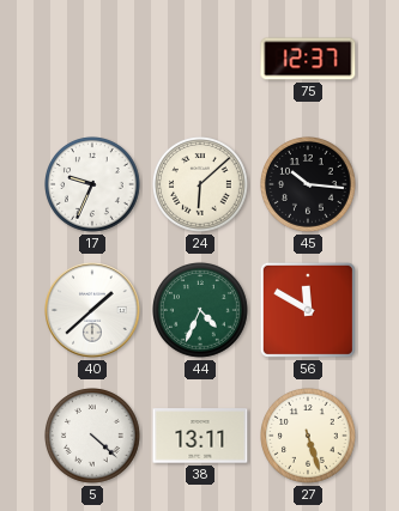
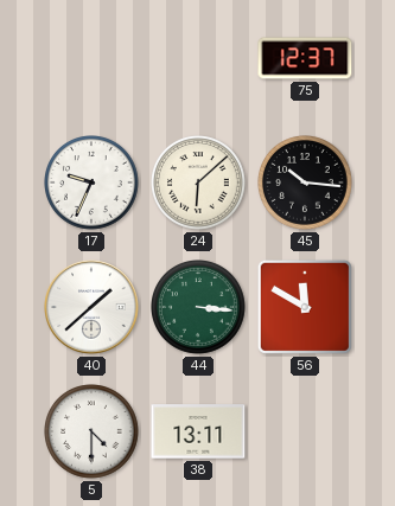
44: 4:34 -> 3:16 (199, 308)
5: 4:22 -> 4:30 (93, 433)
27: 5:27 -> none (309, 437)
